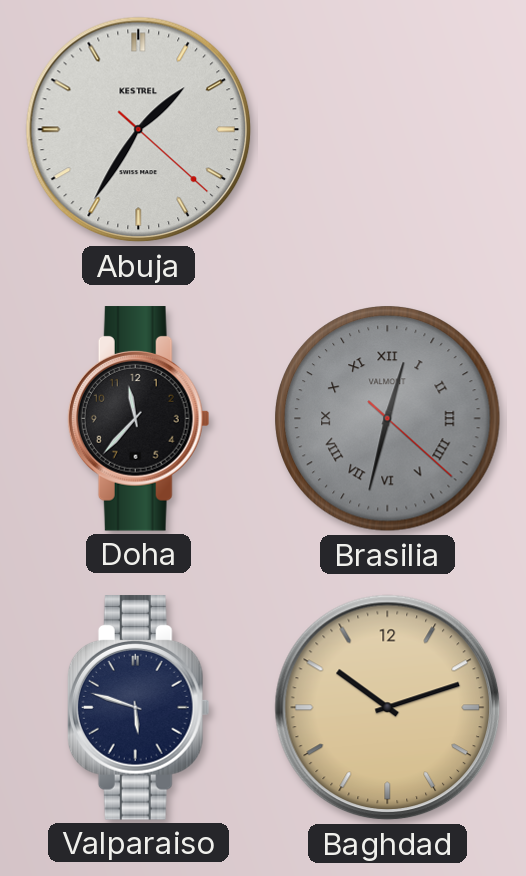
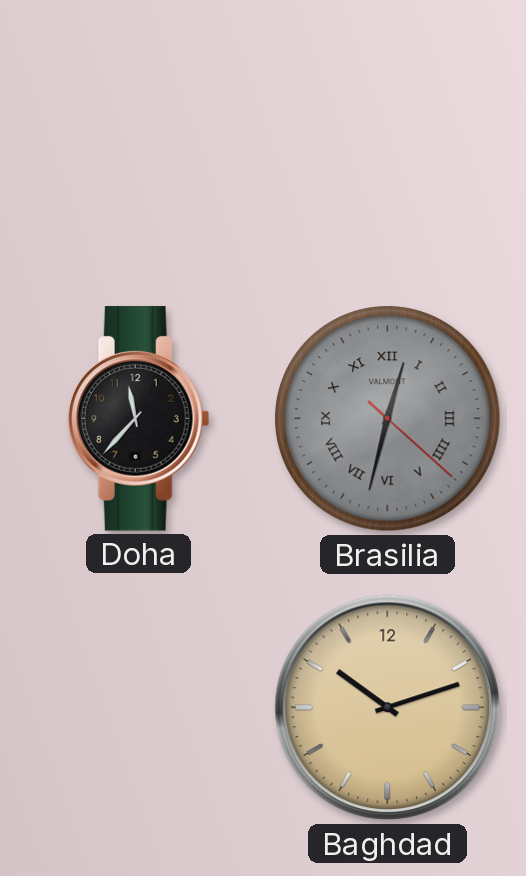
Abuja: 1:35 -> none (139, 130)
Valparaiso: 5:48 -> none (138, 708)
